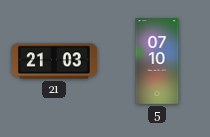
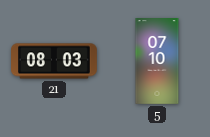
21: 21:03 -> 08:03 (55, 61)
